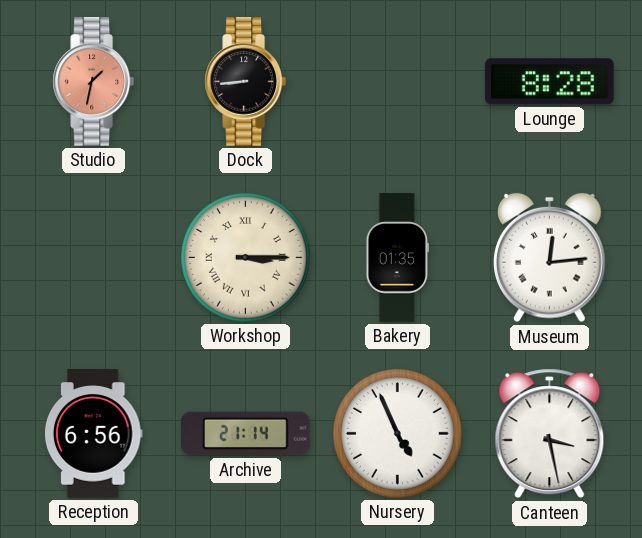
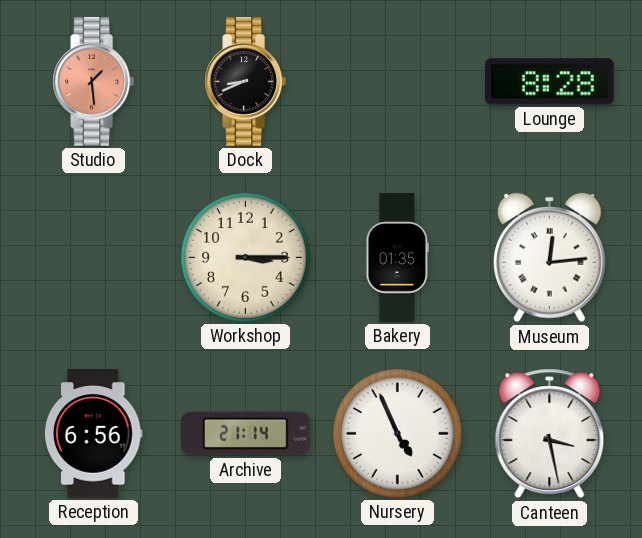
Studio: 1:32 -> 1:29 (93, 82)
Dock: 8:44 -> 8:41 (245, 82)
Workshop numerals: Roman -> Arabic (246, 258)
